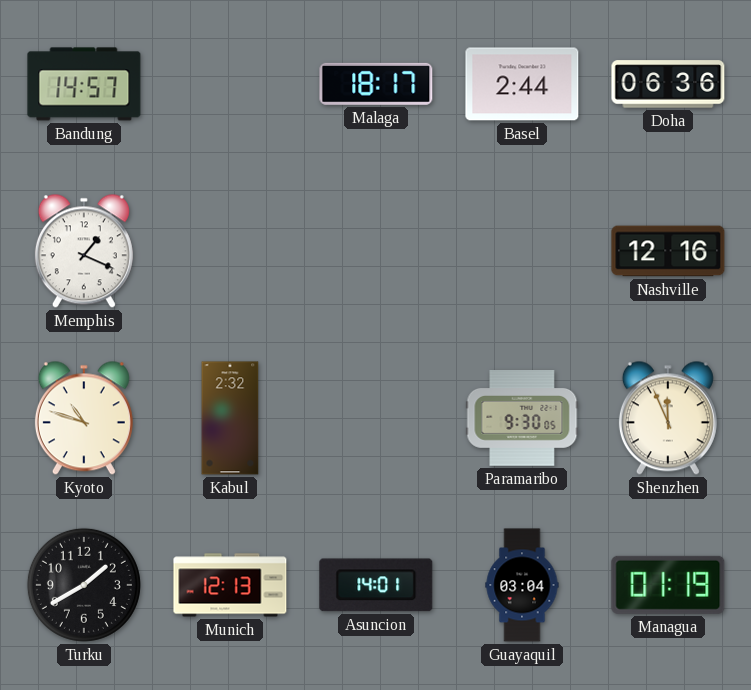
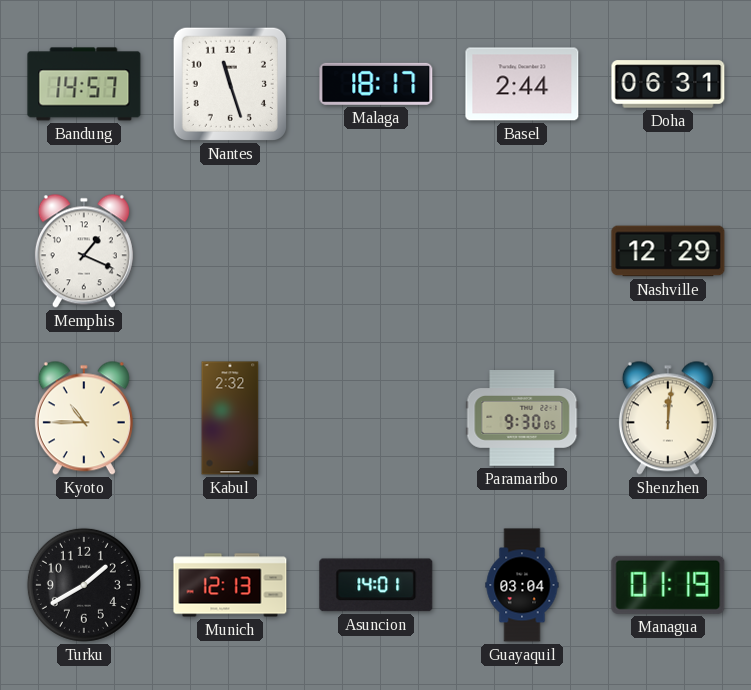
Nantes: none -> 11:27 (230, 84)
Doha: 06:36 -> 06:31 (668, 84)
Nashville: 12:16 -> 12:29 (668, 251)
Kyoto: 10:48 -> 10:45 (84, 418)
Shenzhen: 11:56 -> 12:01 (668, 418)
